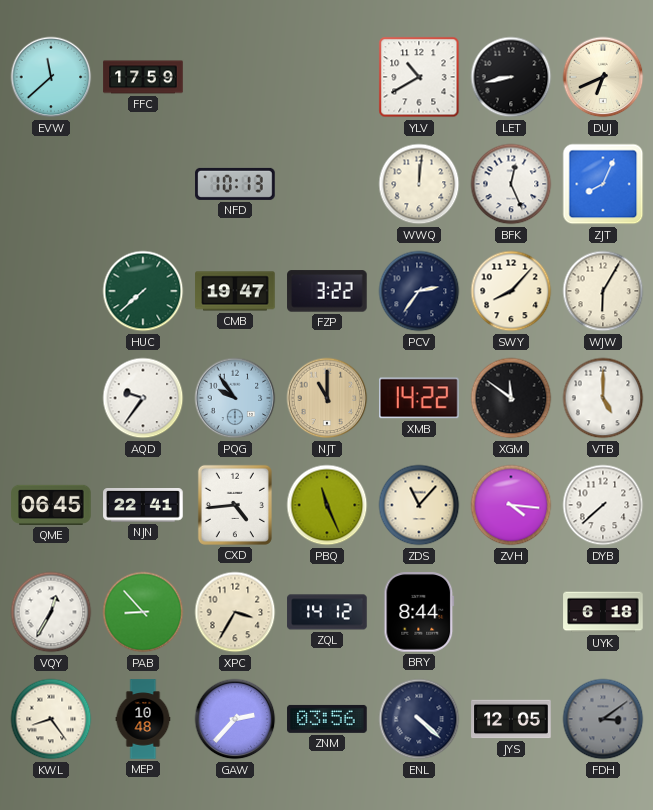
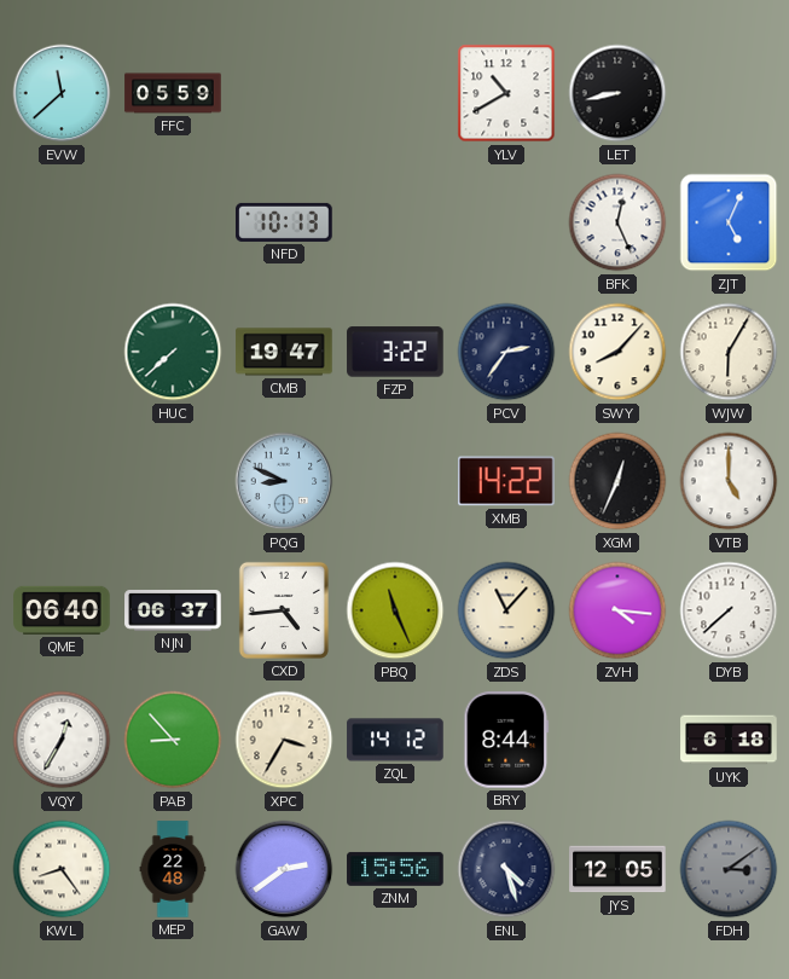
FFC: 17:59 -> 05:59 (173, 93)
DUJ: 6:41 -> none (603, 77)
WWQ: 12:01 -> none (419, 184)
ZJT: 8:04 -> 5:04 (729, 222)
AQD: 9:36 -> none (143, 398)
PQG: 9:54 -> 8:49 (284, 481)
NJT: 11:00 -> none (327, 398)
XGM: 11:51 -> 12:34 (617, 481)
QME: 06:45 -> 06:40 (62, 610)
NJN: 22:41 -> 06:37 (173, 610)
MEP: 10:48 -> 22:48 (173, 869)
GAW: 2:37 -> 2:39 (284, 869)
ZNM: 03:56 -> 15:56 (395, 869)
ENL: 4:22 -> 4:27 (506, 869)
